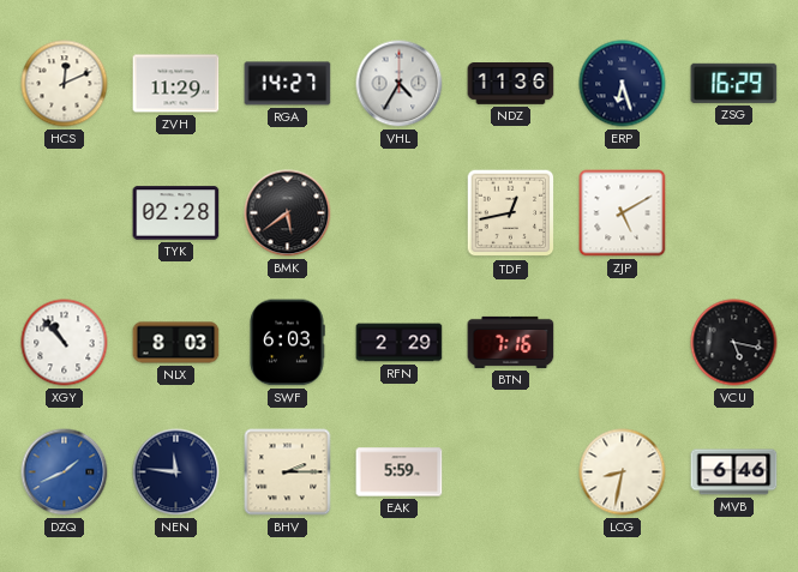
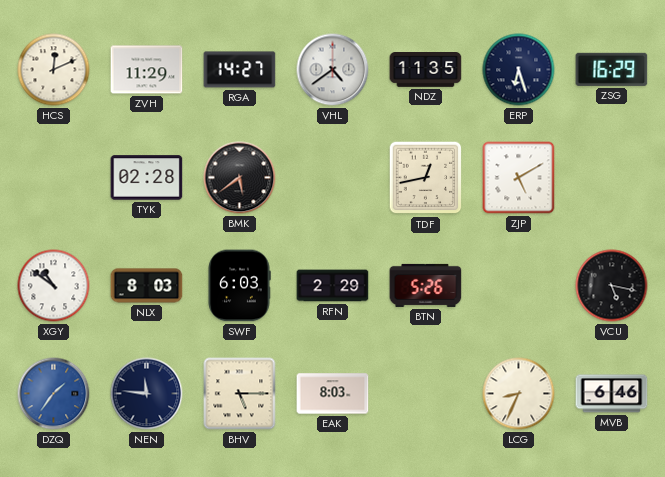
VHL: 4:35 -> 4:39 (333, 70)
NDZ: 11:36 -> 11:35 (426, 70)
XGY: 10:53 -> 10:51 (54, 286)
BTN: 7:16 -> 5:26 (426, 285)
DZQ: 1:41 -> 1:36 (54, 394)
BHV: 2:15 -> 5:15 (240, 394)
EAK: 5:59 -> 8:03 (333, 394)
LCG: 8:32 -> 8:34 (519, 394)
